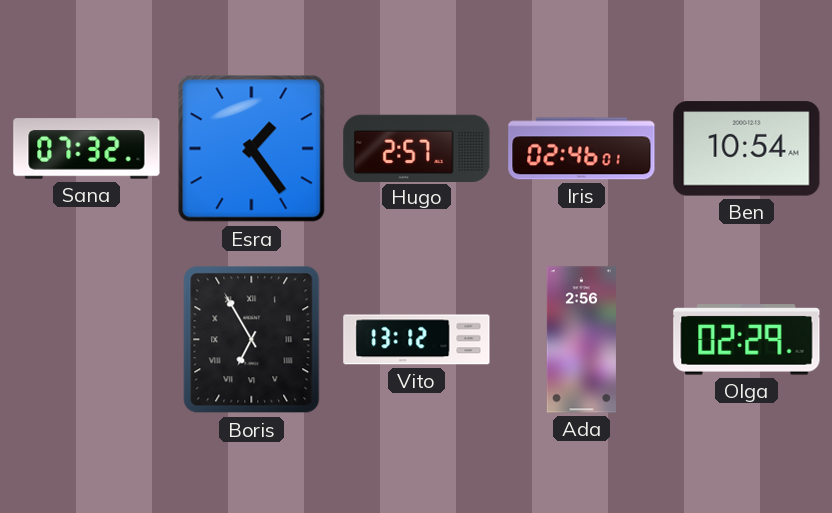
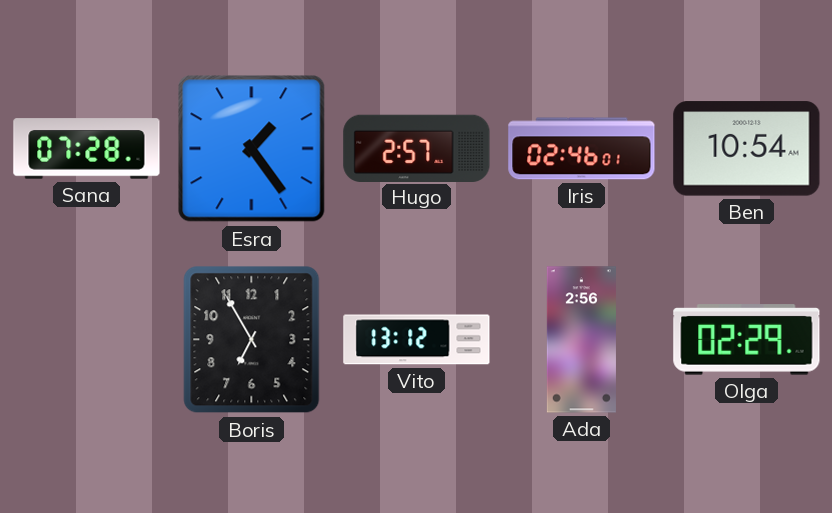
Sana: 07:32 -> 07:28 (87, 149)
Boris numerals: Roman -> Arabic (252, 340)
